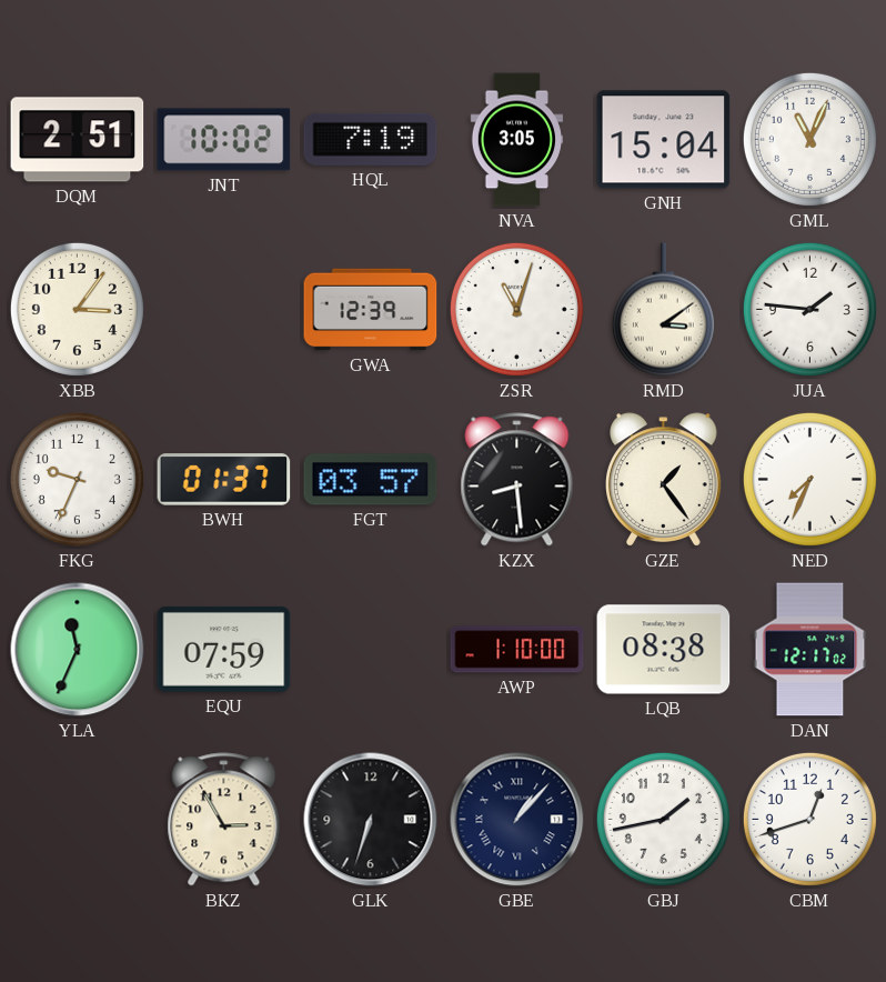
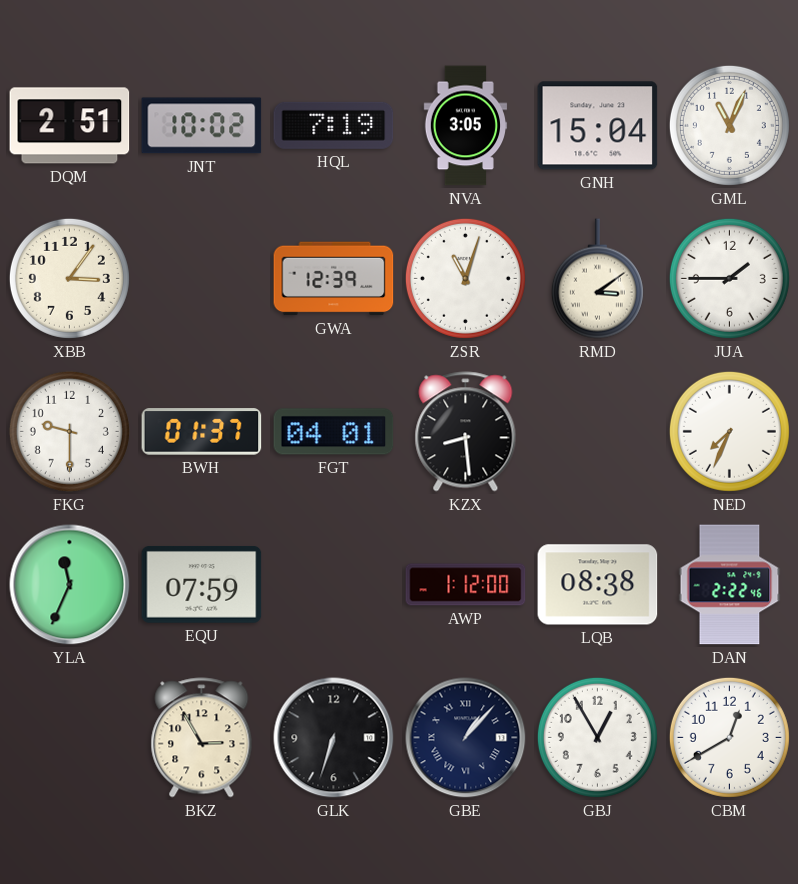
JUA: 1:46 -> 1:45 (729, 278)
FKG: 9:34 -> 9:30 (69, 431)
FGT: 03:57 -> 04:01 (334, 432)
GZE: 1:24 -> none (664, 480)
AWP: 1:10 -> 1:12 (466, 585)
DAN: 12:17 -> 2:22 (730, 585)
GBJ: 1:43 -> 12:55 (597, 737)
CBM: 12:42 -> 12:40 (729, 737)
